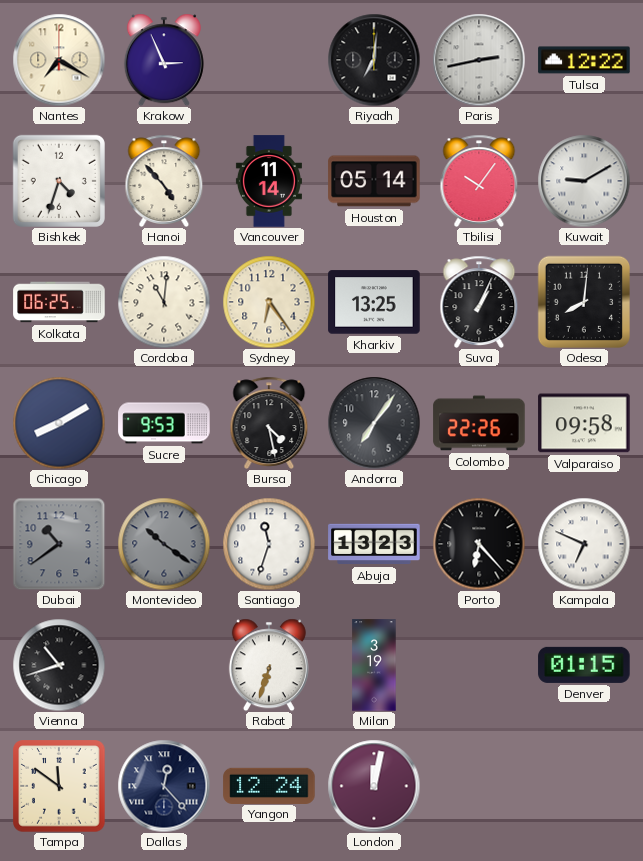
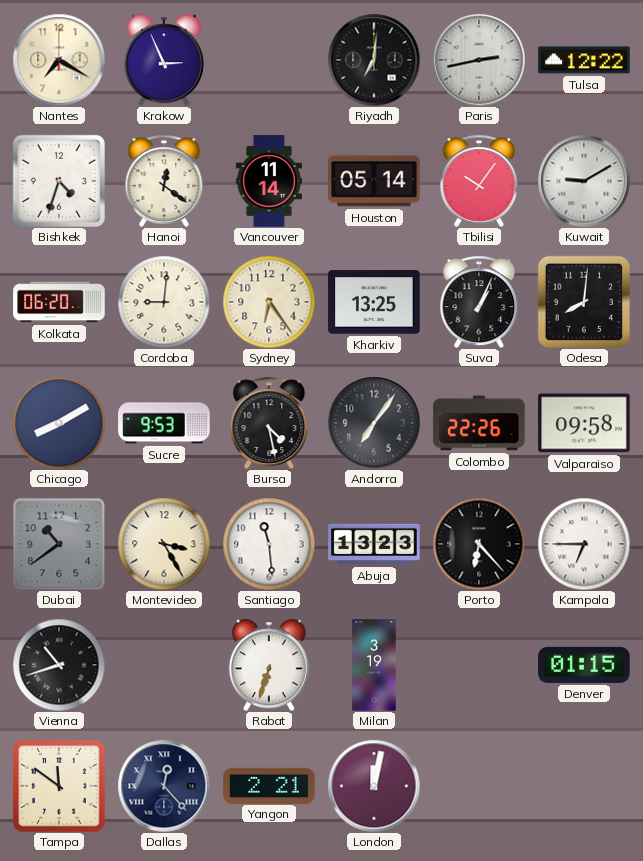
Hanoi: 4:53 -> 12:21 (164, 180)
Kolkata: 06:25 -> 06:20 (59, 302)
Cordoba: 11:01 -> 9:01 (164, 302)
Montevideo: 10:21 -> 3:25 (164, 544)
Montevideo dial: grey -> cream (164, 544)
Santiago: 11:33 -> 11:29 (269, 544)
Kampala: 6:49 -> 6:45 (584, 544)
Yangon: 12:24 -> 2:21 (269, 785)
